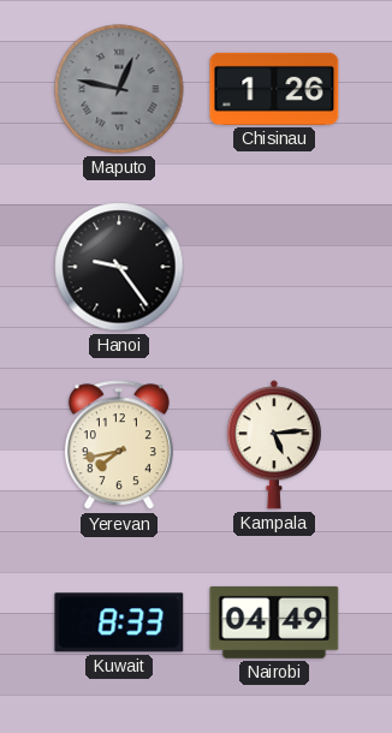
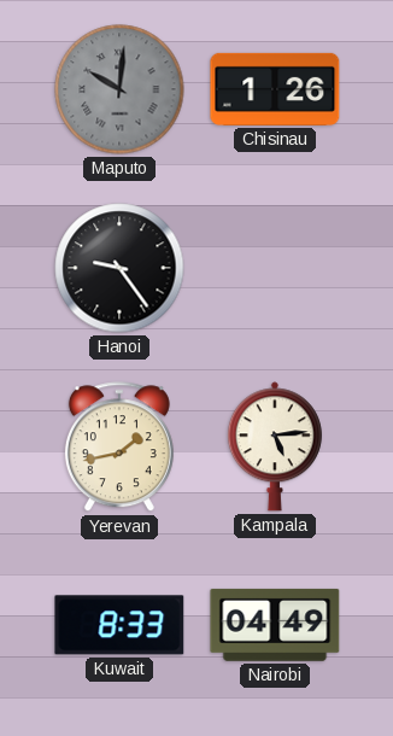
Maputo: 12:47 -> 10:01 (119, 89)
Yerevan: 7:43 -> 1:43 (119, 448)
